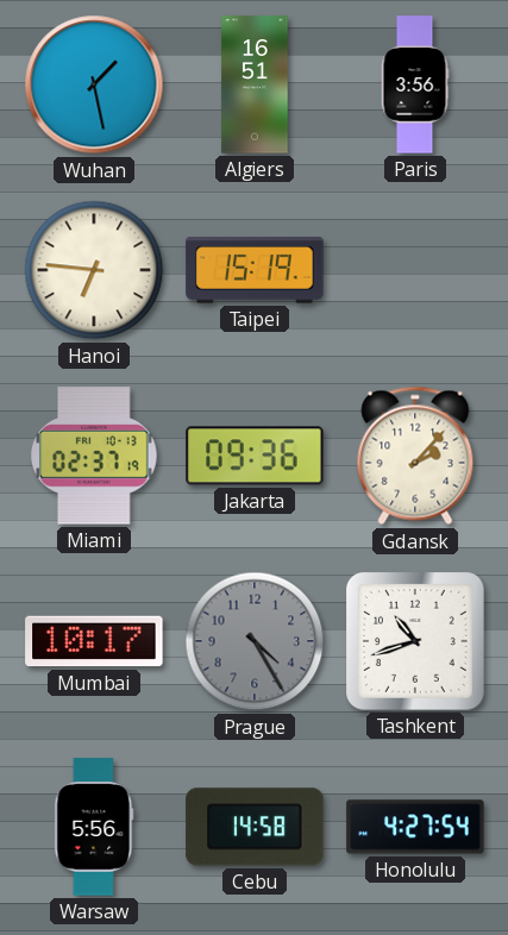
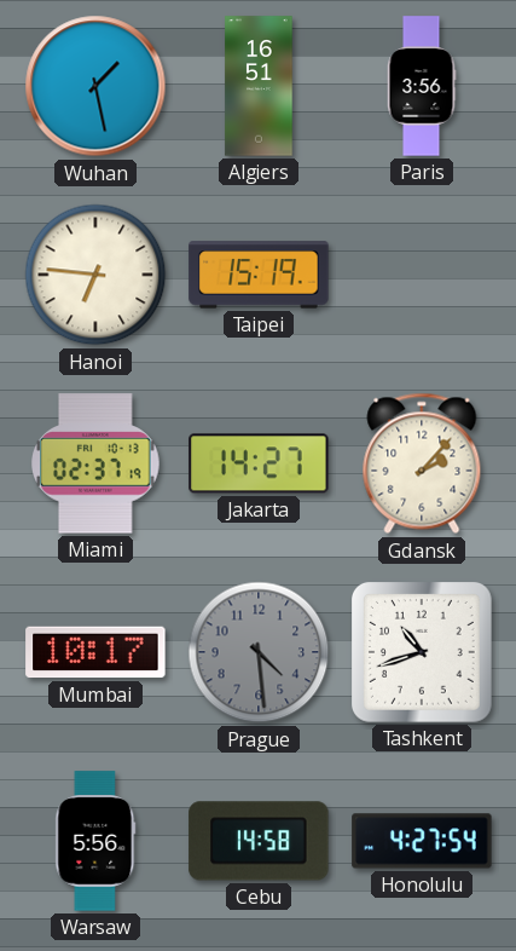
Jakarta: 09:36 -> 14:27 (259, 463)
Prague: 4:25 -> 4:29 (259, 652)
